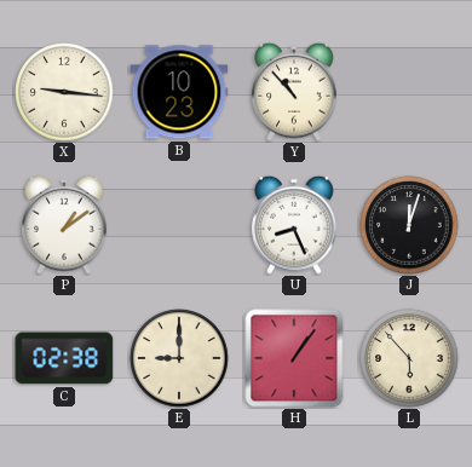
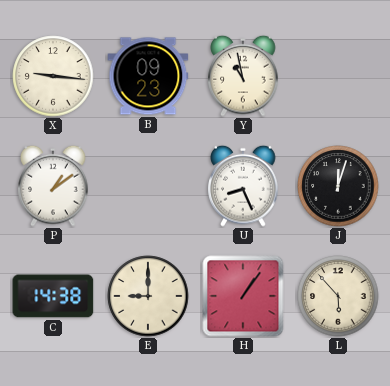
B: 10:23 -> 09:23 (148, 76)
Y: 10:53 -> 10:58 (243, 76)
C: 02:38 -> 14:38 (53, 296)
